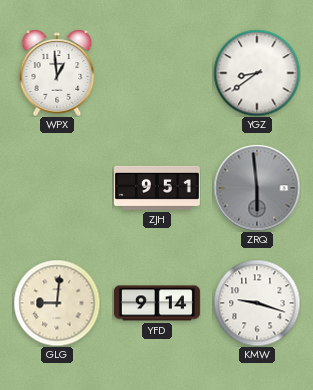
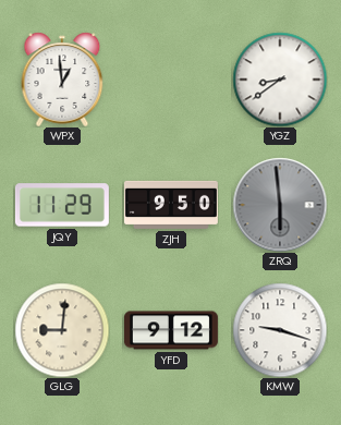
JQY: none -> 11:29 (62, 205)
ZJH: 9:51 -> 9:50 (171, 205)
YFD: 9:14 -> 9:12 (171, 330)
